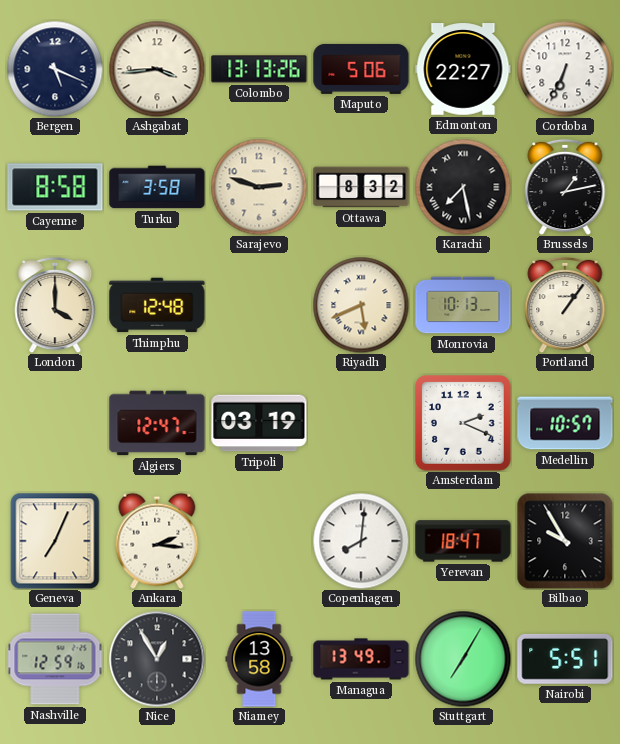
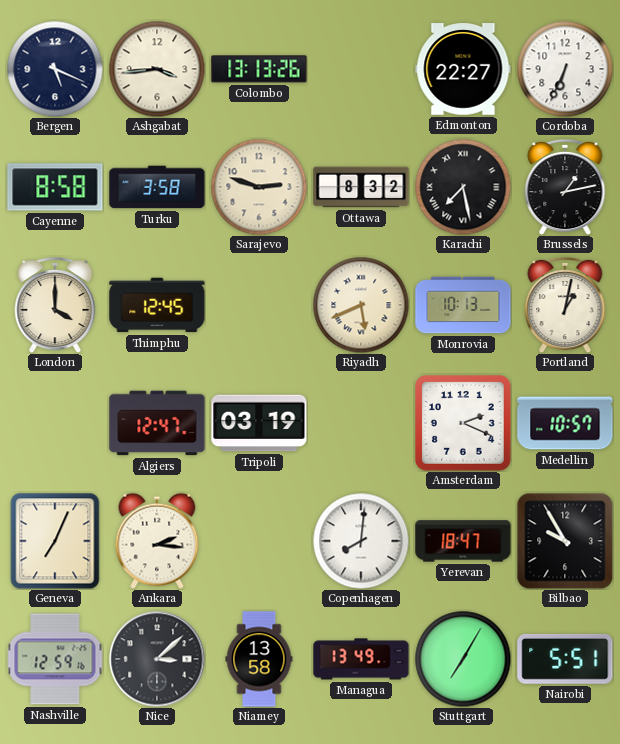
Maputo: 5:06 -> none (361, 69)
Thimphu: 12:48 -> 12:45 (157, 305)
Portland: 1:06 -> 1:02 (565, 305)
Nice: 12:55 -> 3:08 (157, 659)
